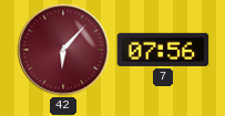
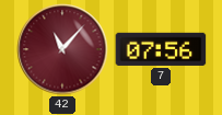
42: 6:07 -> 11:07 (62, 49)
